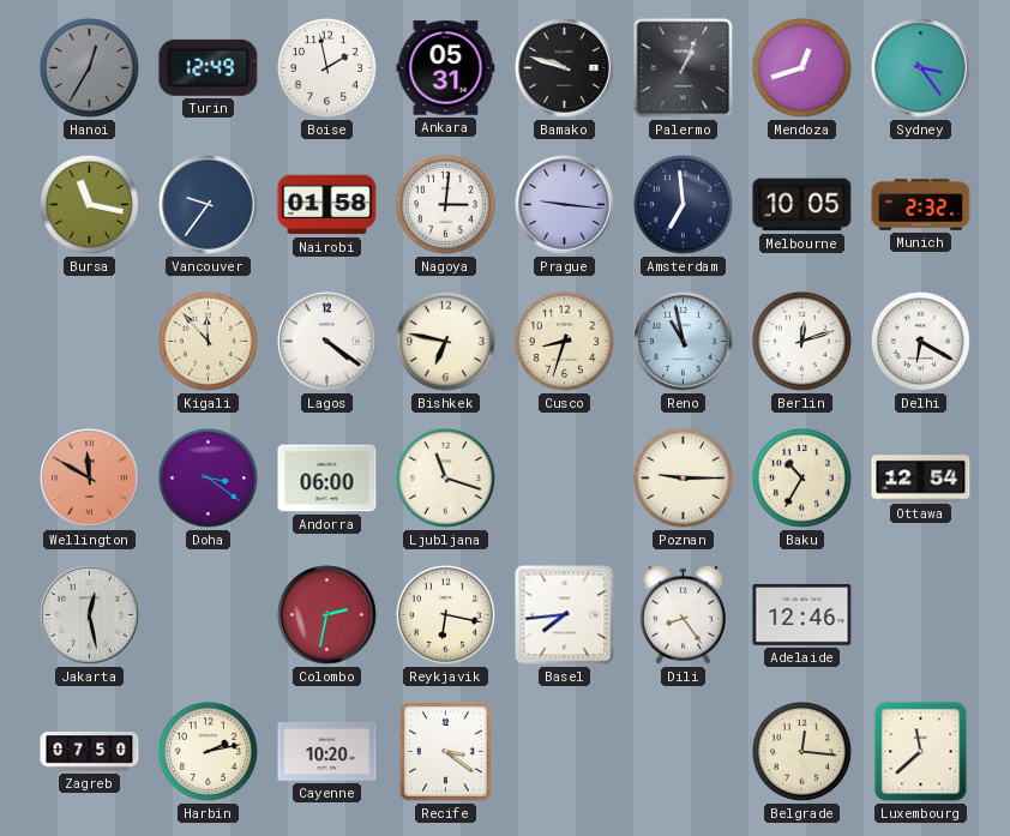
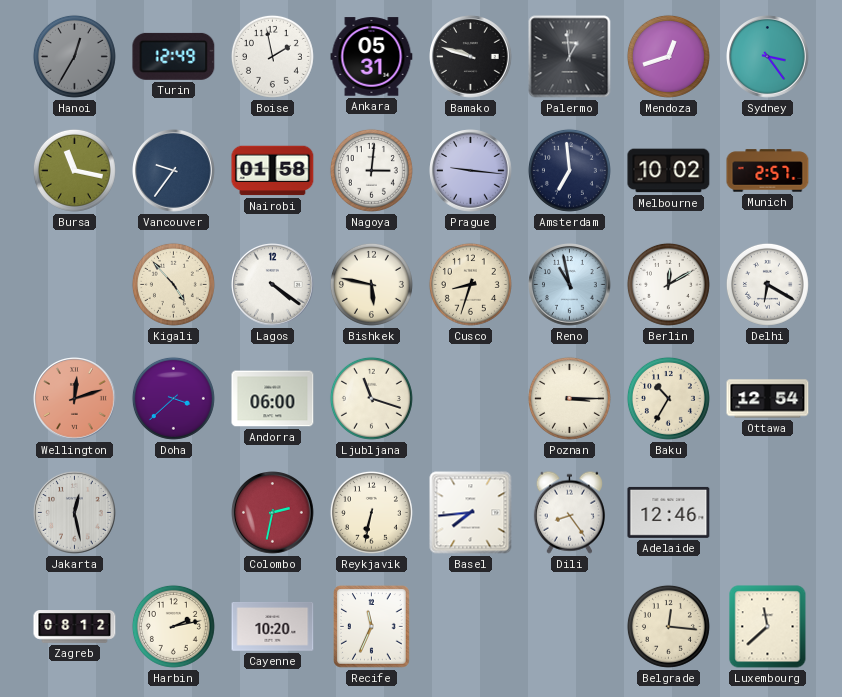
Palermo: 1:04 -> 12:59 (570, 57)
Melbourne: 10:05 -> 10:02 (669, 171)
Munich: 2:32 -> 2:57 (768, 171)
Kigali: 11:53 -> 4:53 (173, 284)
Bishkek: 6:47 -> 5:47 (371, 284)
Berlin: 12:12 -> 12:10 (668, 284)
Wellington: 11:50 -> 12:12 (75, 399)
Doha: 3:21 -> 3:38 (173, 398)
Poznan: 9:15 -> 3:15 (569, 398)
Reykjavik: 6:17 -> 6:32 (371, 512)
Zagreb: 07:50 -> 08:12 (75, 627)
Recife: 3:21 -> 11:34 (372, 627)
